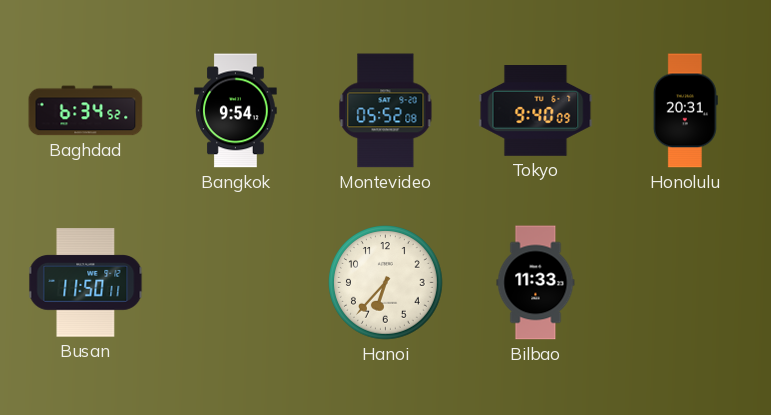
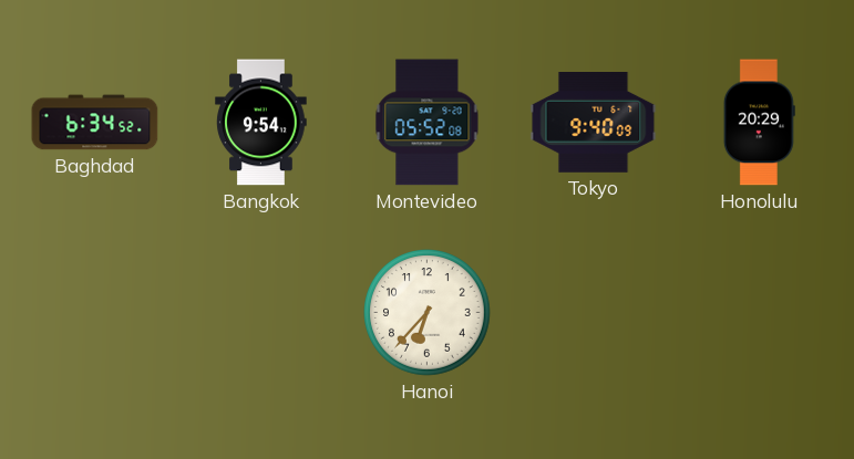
Honolulu: 20:31 -> 20:29 (759, 123)
Busan: 11:50 -> none (86, 283)
Bilbao: 11:33 -> none (536, 283)
